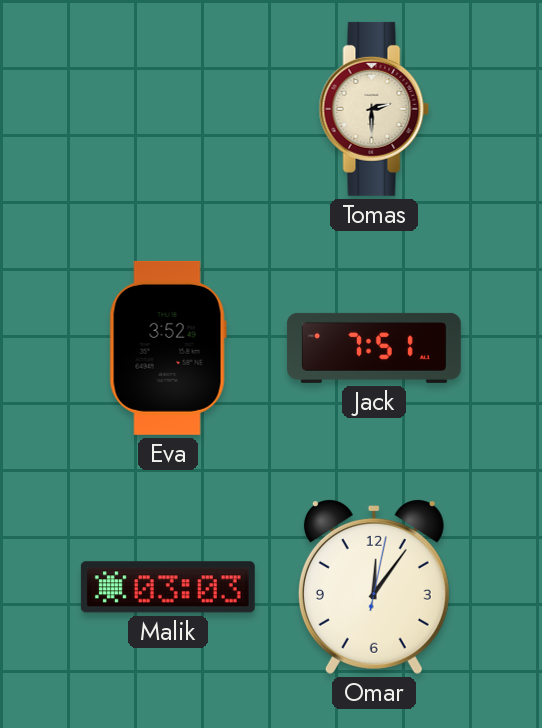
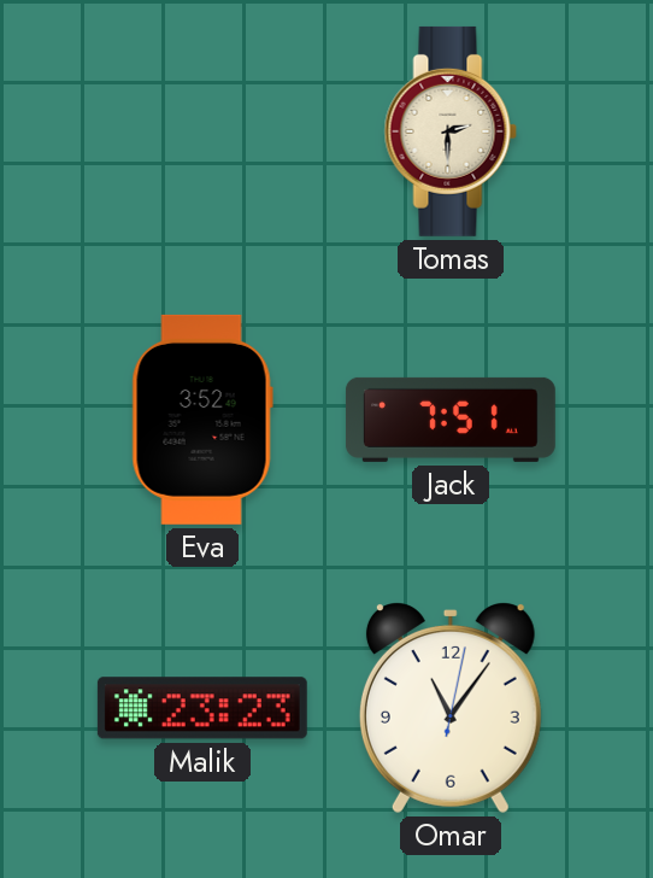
Malik: 03:03 -> 23:23 (202, 708)
Omar: 12:06 -> 11:06 (451, 708)
